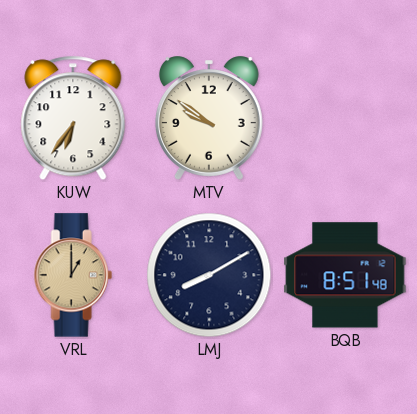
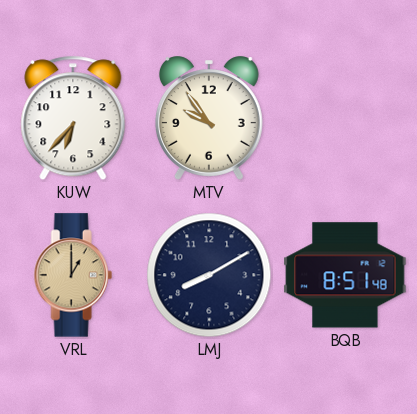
KUW: 6:36 -> 6:37 (73, 118)
MTV: 9:51 -> 9:54 (209, 118)
